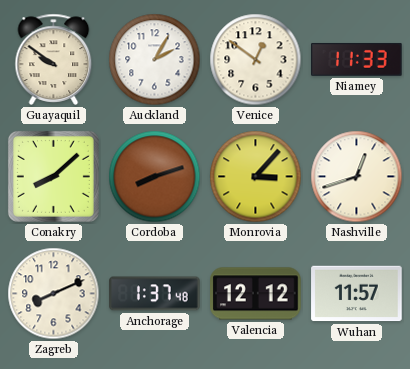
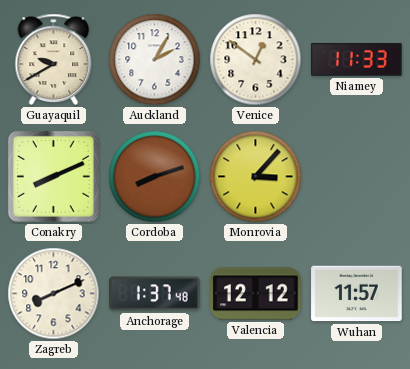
Guayaquil: 9:51 -> 9:40 (54, 59)
Conakry: 8:08 -> 8:11 (53, 176)
Nashville: 12:42 -> none (357, 177)
